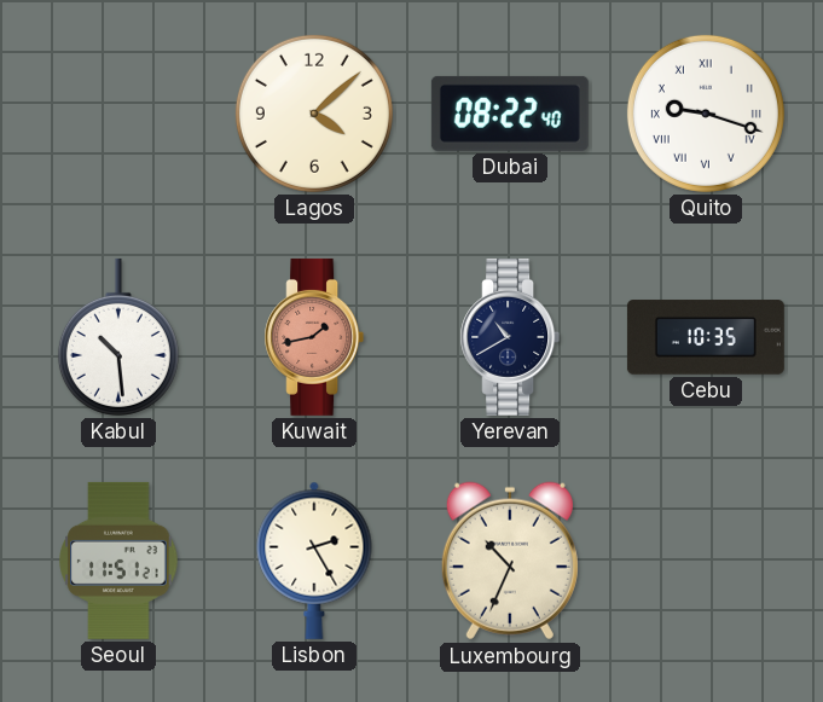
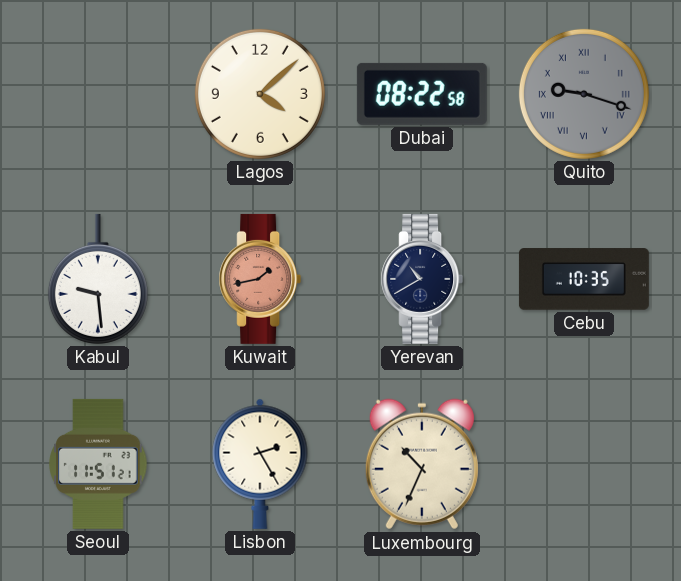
Dubai: 08:22:40 -> 08:22:58 (422, 94)
Quito dial: white -> grey (584, 94)
Kabul: 10:29 -> 9:29 (98, 279)
